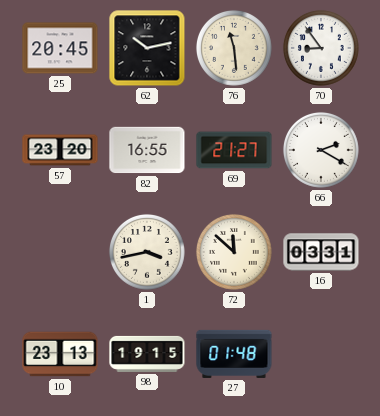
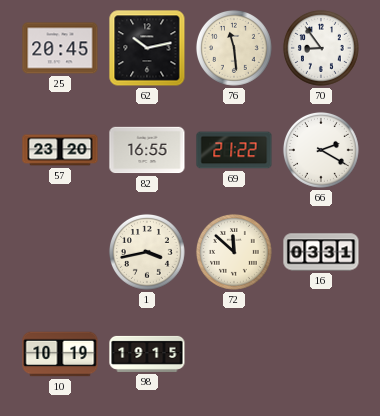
69: 21:27 -> 21:22 (234, 150)
10: 23:13 -> 10:19 (60, 354)
27: 01:48 -> none (234, 354)
